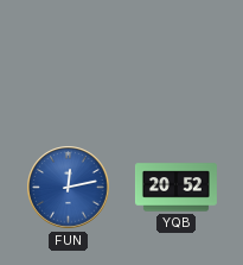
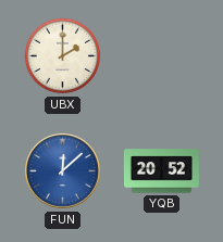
UBX: none -> 2:00 (63, 56)
FUN: 12:13 -> 12:08 (63, 171)
